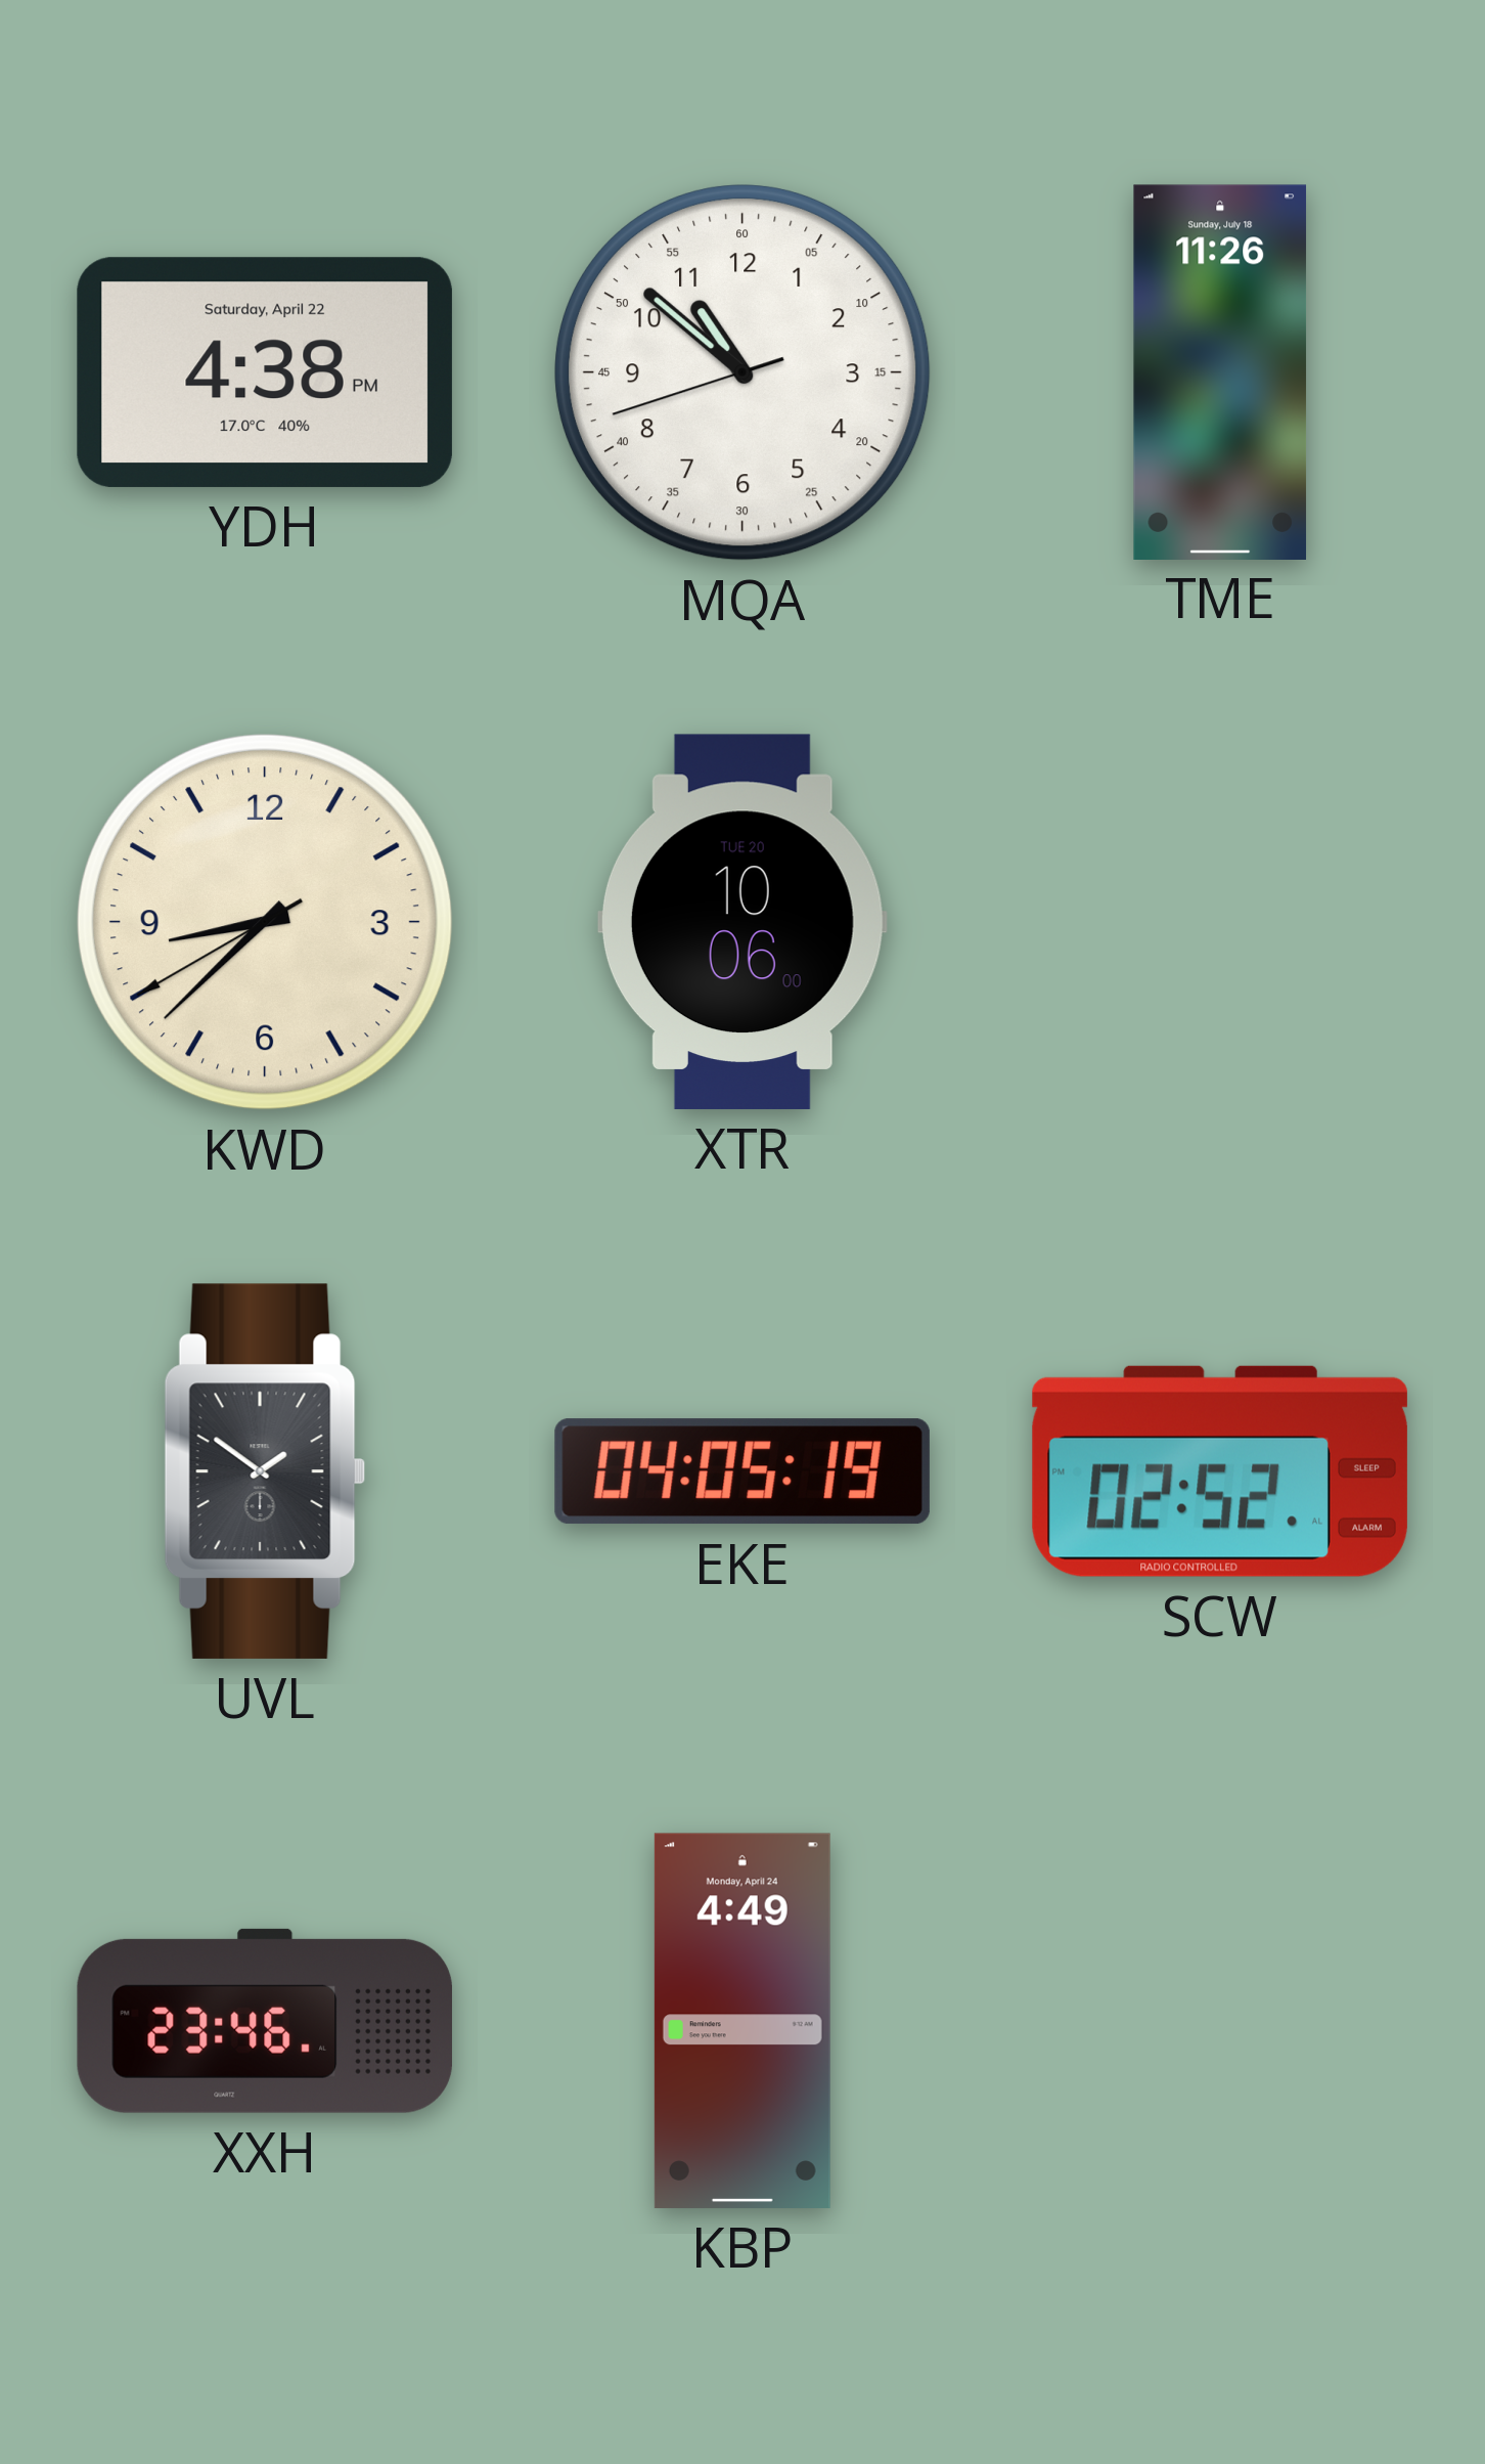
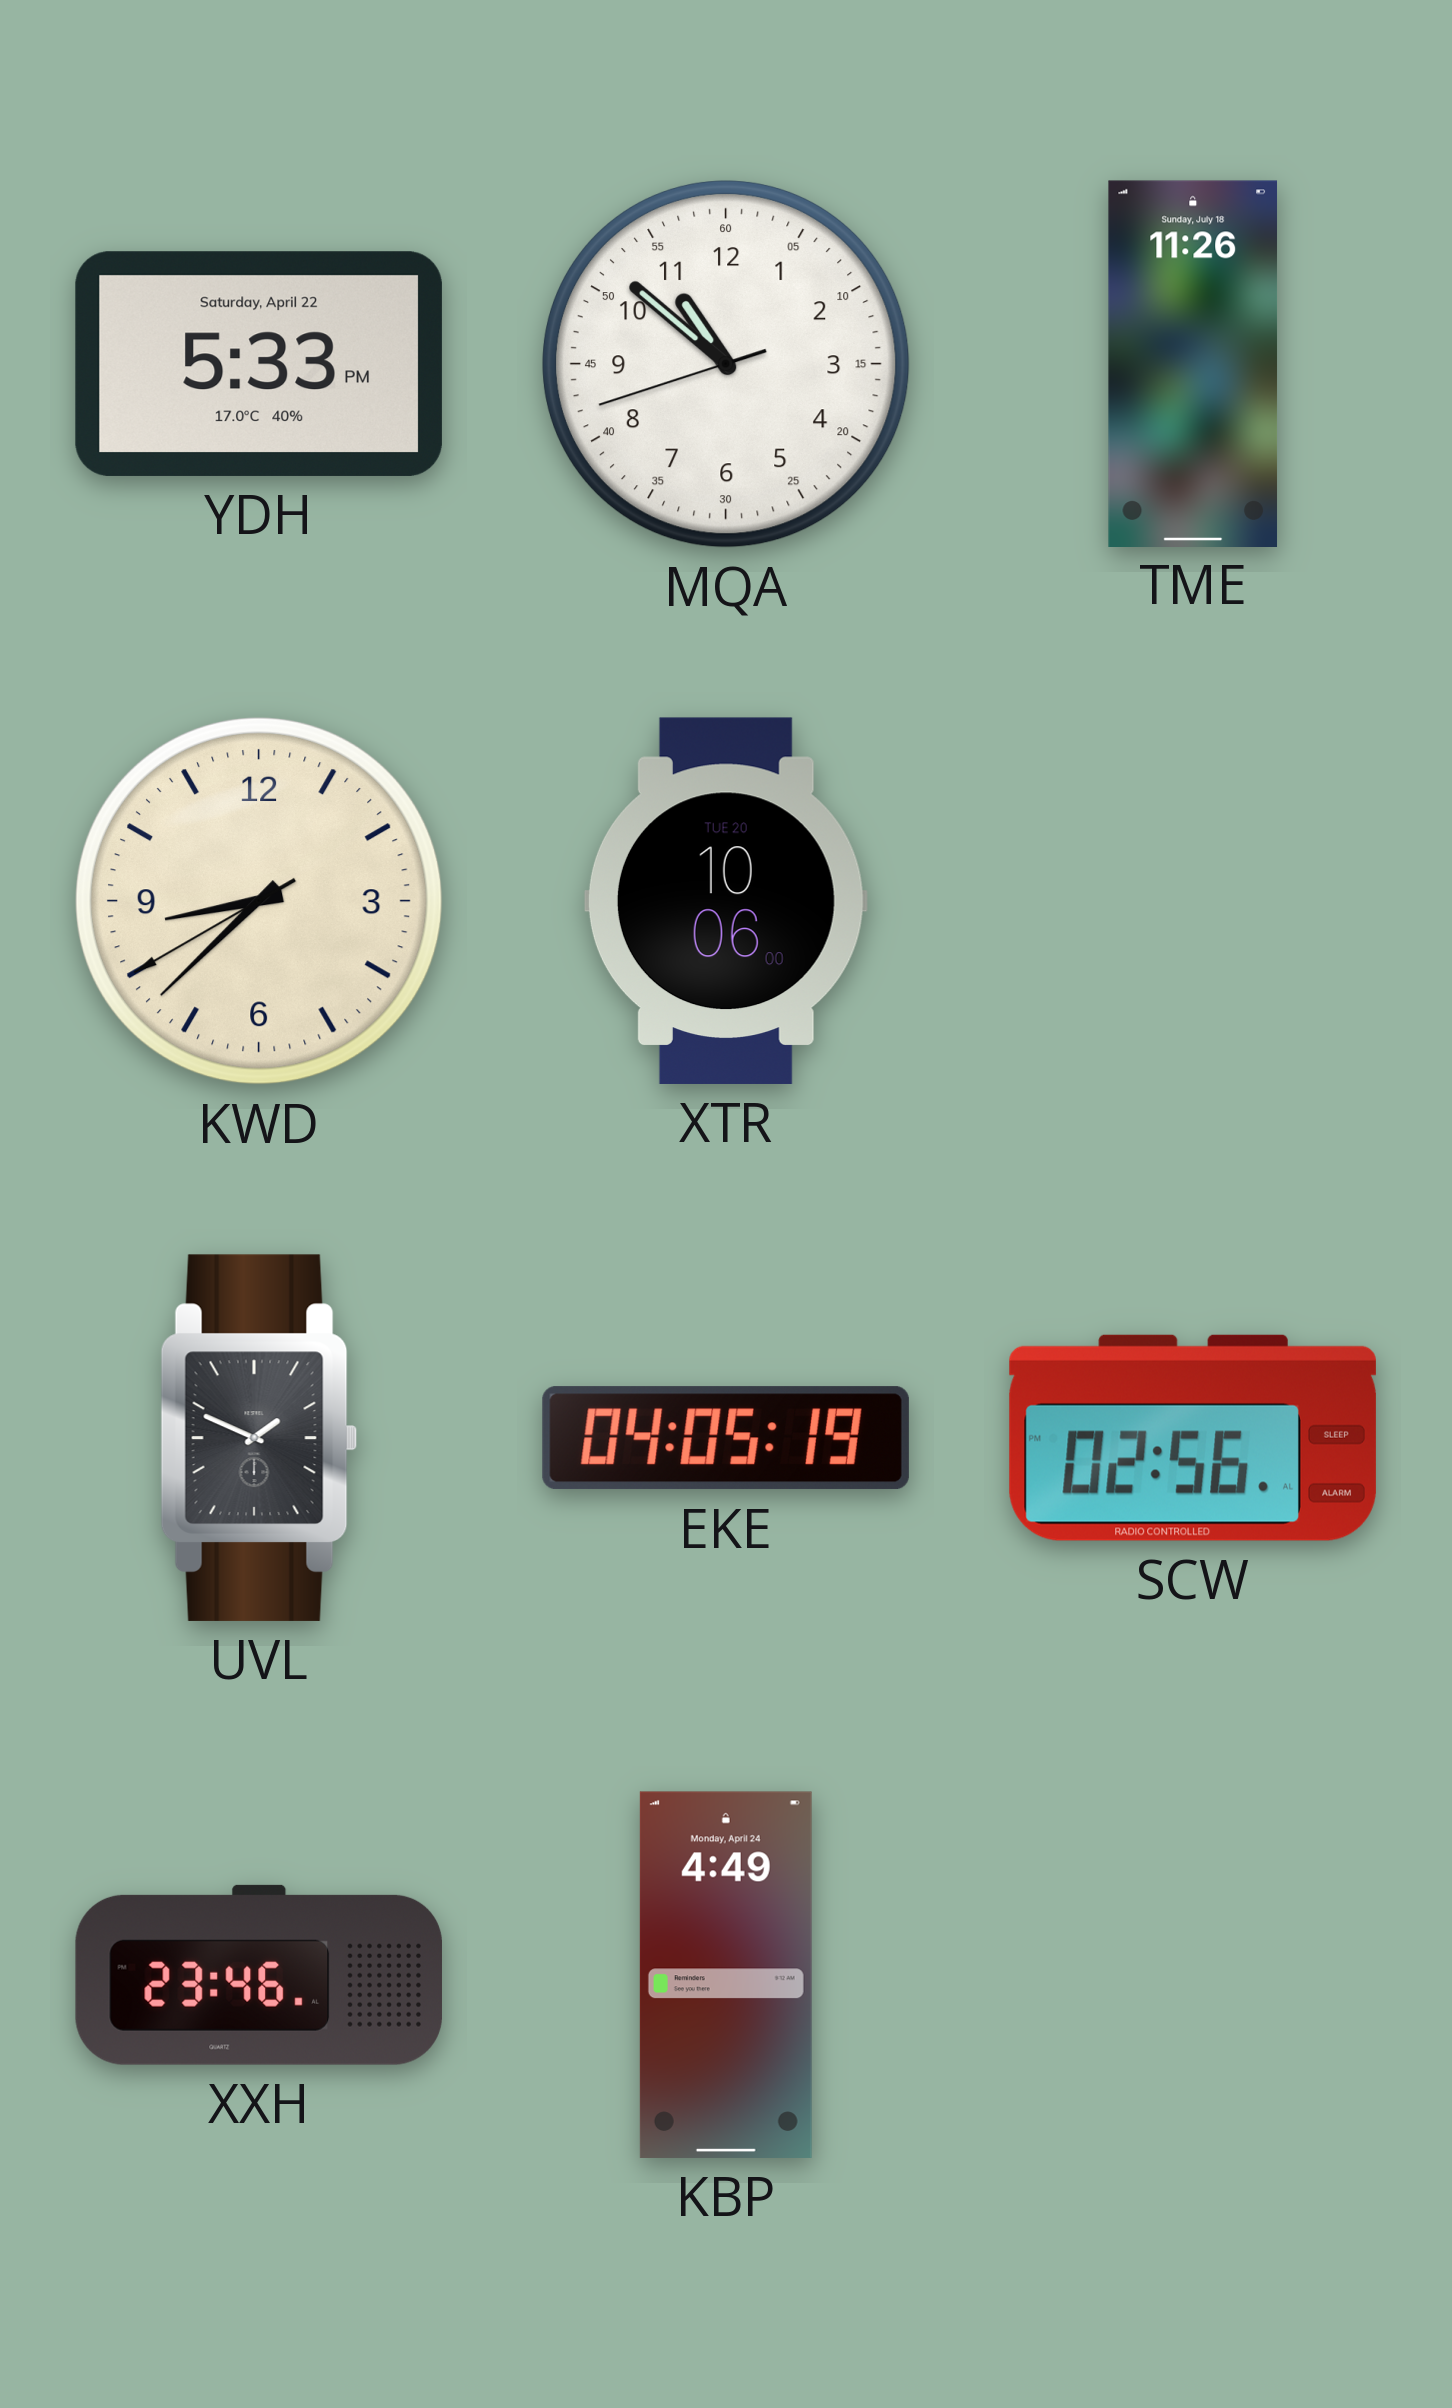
YDH: 4:38 -> 5:33 (259, 364)
UVL: 1:51 -> 1:49 (259, 1438)
SCW: 02:52 -> 02:56 (1193, 1438)
